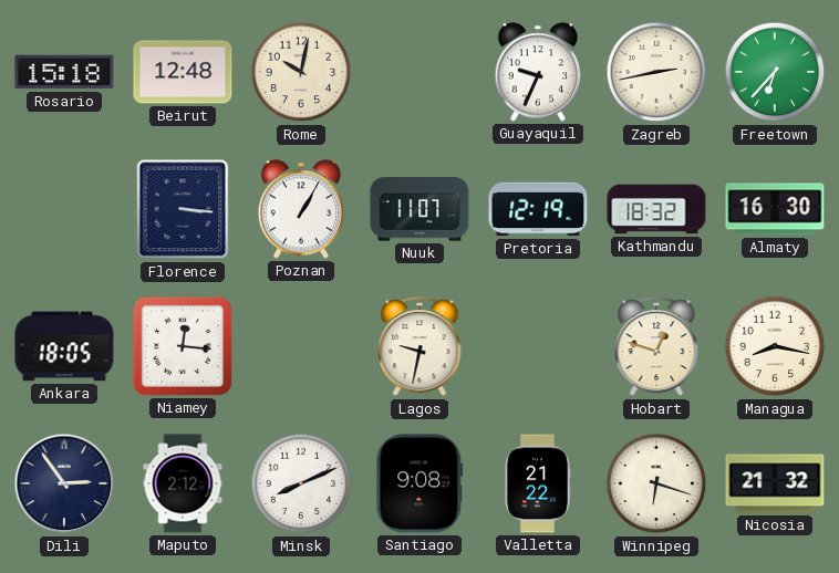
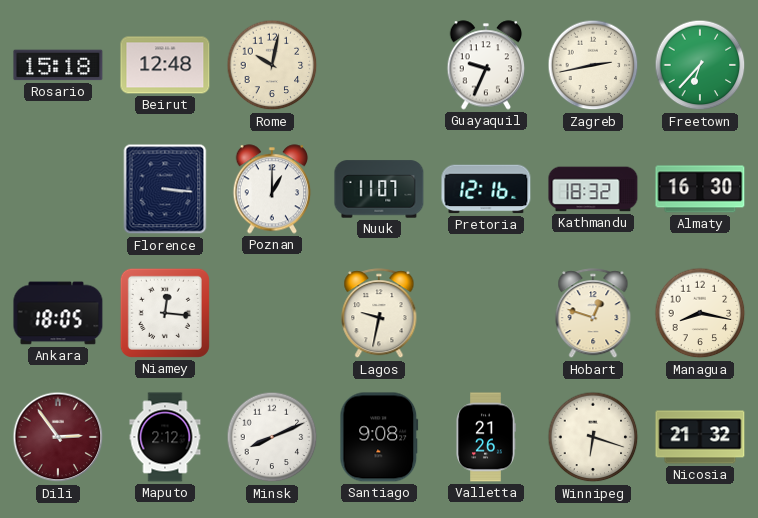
Poznan: 1:05 -> 1:00 (272, 189)
Pretoria: 12:19 -> 12:16 (486, 189)
Dili dial: navy -> burgundy (58, 437)
Valletta: 21:22 -> 21:26 (486, 437)
